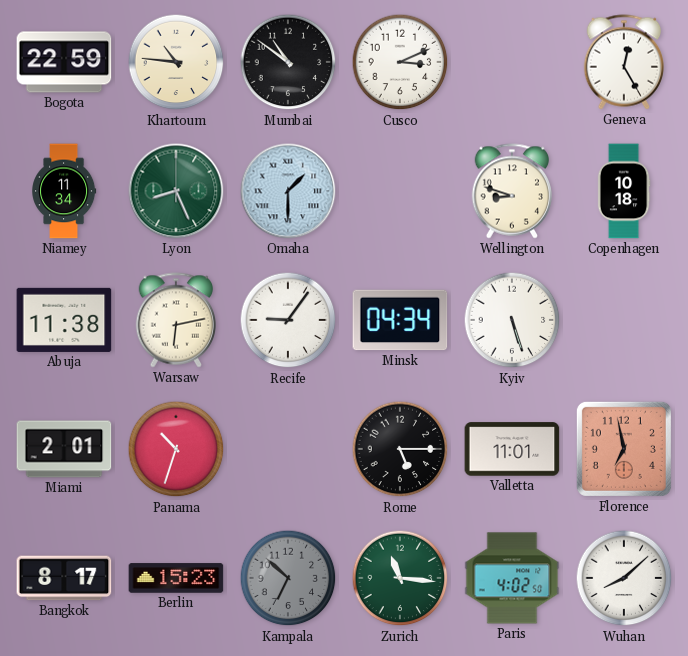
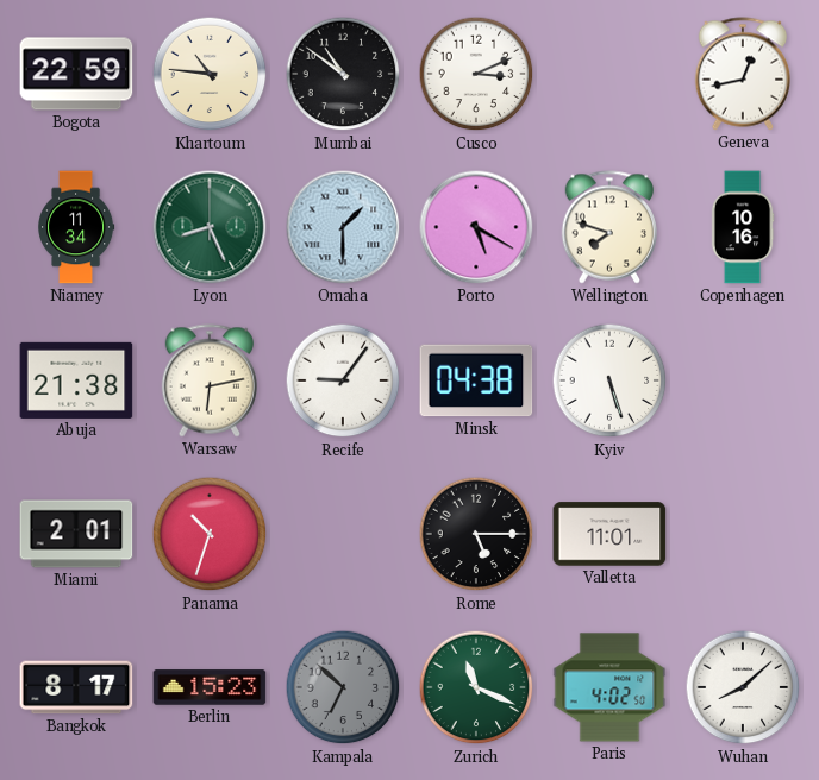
Geneva: 12:25 -> 12:43 (743, 74)
Porto: none -> 5:20 (476, 227)
Wellington: 8:48 -> 7:48 (609, 227)
Copenhagen: 10:18 -> 10:16 (743, 227)
Abuja: 11:38 -> 21:38 (76, 380)
Minsk: 04:34 -> 04:38 (476, 380)
Florence: 6:58 -> none (624, 449)
Zurich: 11:16 -> 11:19 (476, 687)
